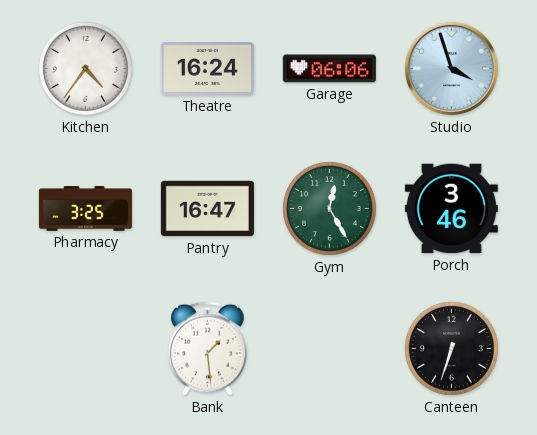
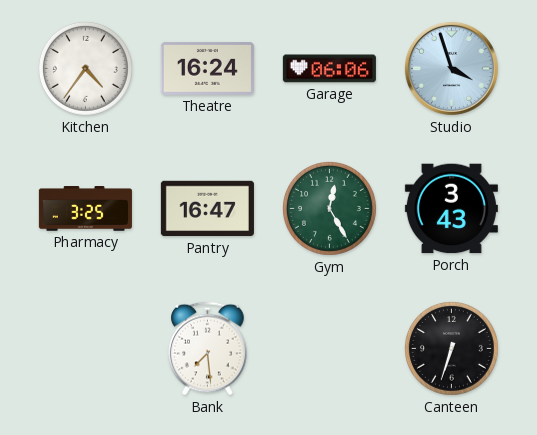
Porch: 3:46 -> 3:43 (451, 209)
Bank: 1:29 -> 7:29 (208, 349)
